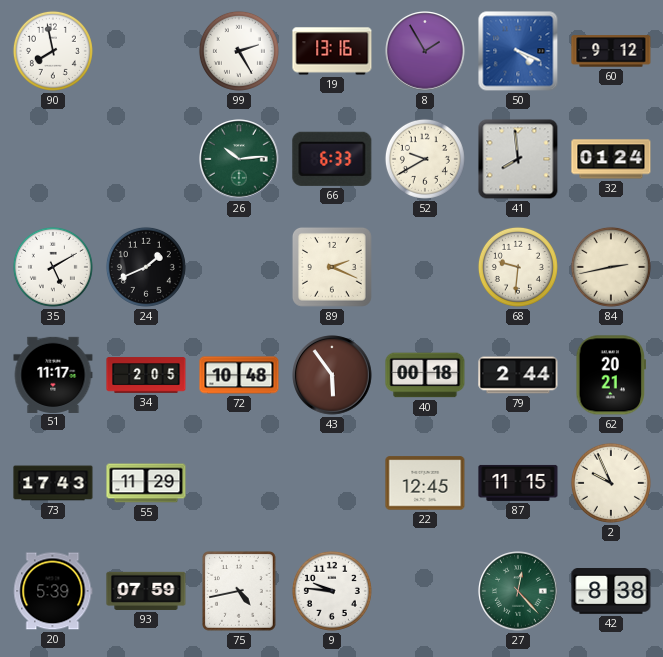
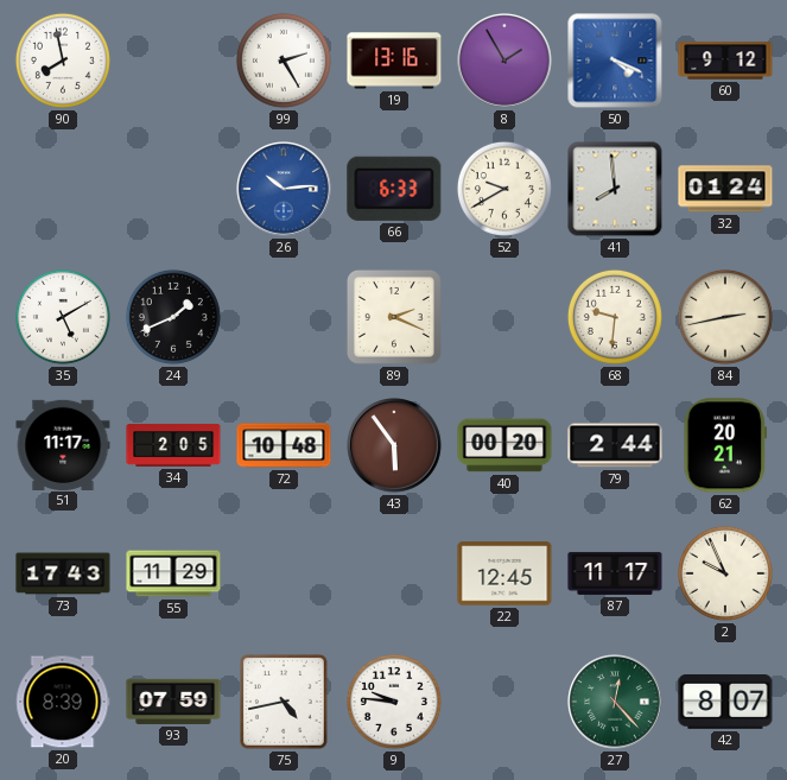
26 dial: green -> blue (284, 189)
40: 00:18 -> 00:20 (504, 445)
87: 11:15 -> 11:17 (615, 573)
20: 5:39 -> 8:39 (63, 702)
42: 8:38 -> 8:07 (725, 702)
